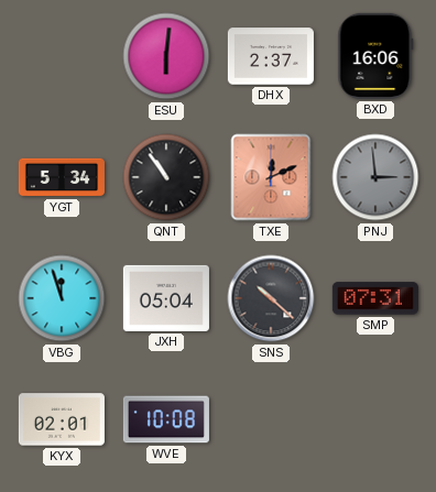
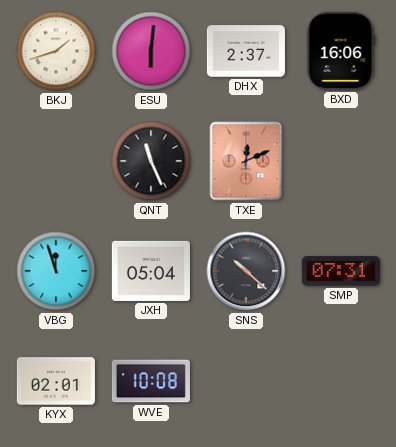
BKJ: none -> 1:42 (56, 51)
YGT: 5:34 -> none (62, 177)
QNT: 10:54 -> 11:26 (151, 161)
PNJ: 2:59 -> none (375, 177)
